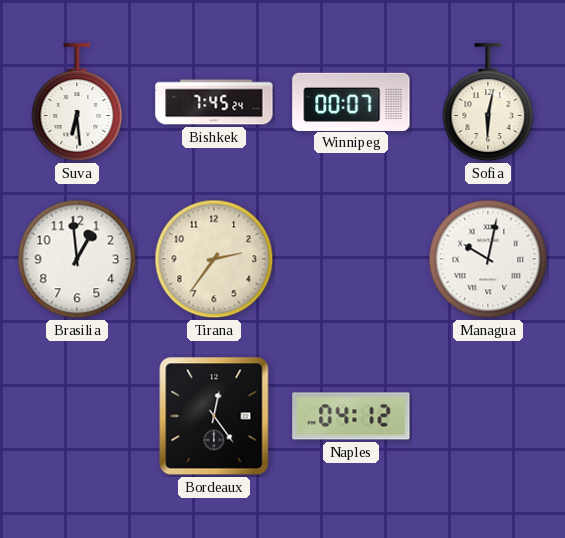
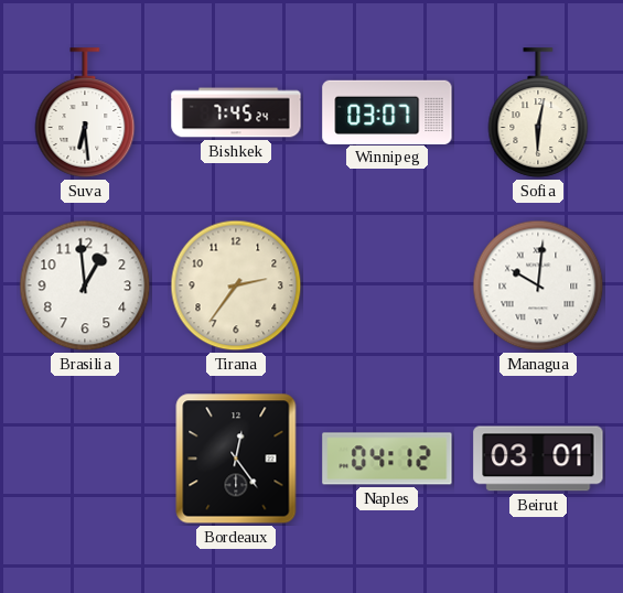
Winnipeg: 00:07 -> 03:07 (387, 111)
Managua: 10:02 -> 10:01 (538, 285)
Beirut: none -> 03:01 (538, 459)
